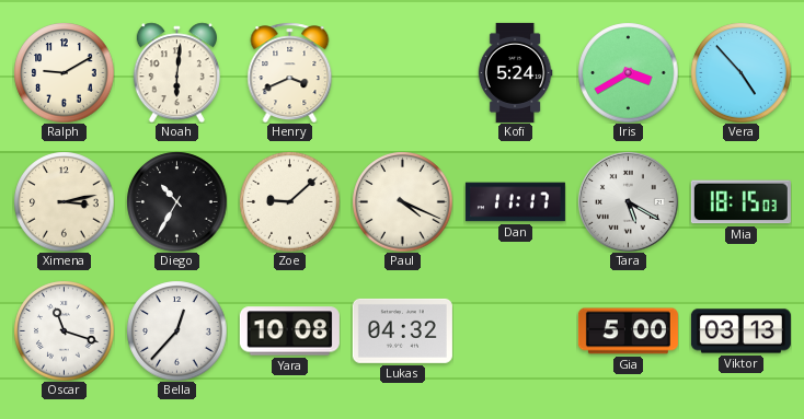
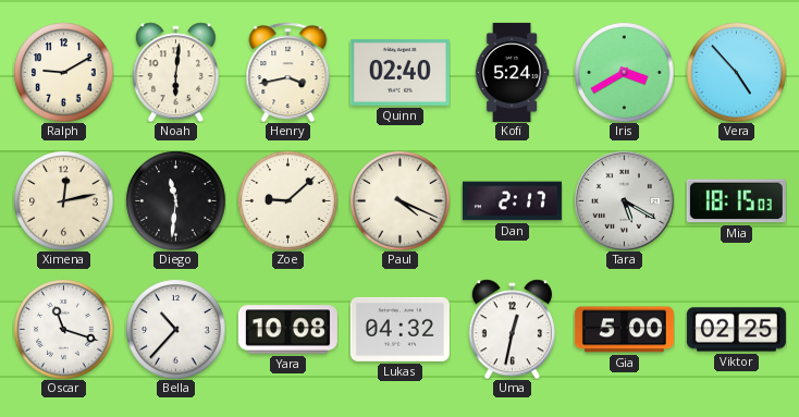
Henry: 3:41 -> 3:43 (288, 72)
Quinn: none -> 02:40 (399, 72)
Ximena: 3:13 -> 12:13 (63, 200)
Diego: 10:35 -> 11:31 (175, 200)
Dan: 11:17 -> 2:17 (512, 201)
Bella: 12:37 -> 10:37 (175, 329)
Uma: none -> 12:32 (512, 329)
Viktor: 03:13 -> 02:25 (736, 330)
